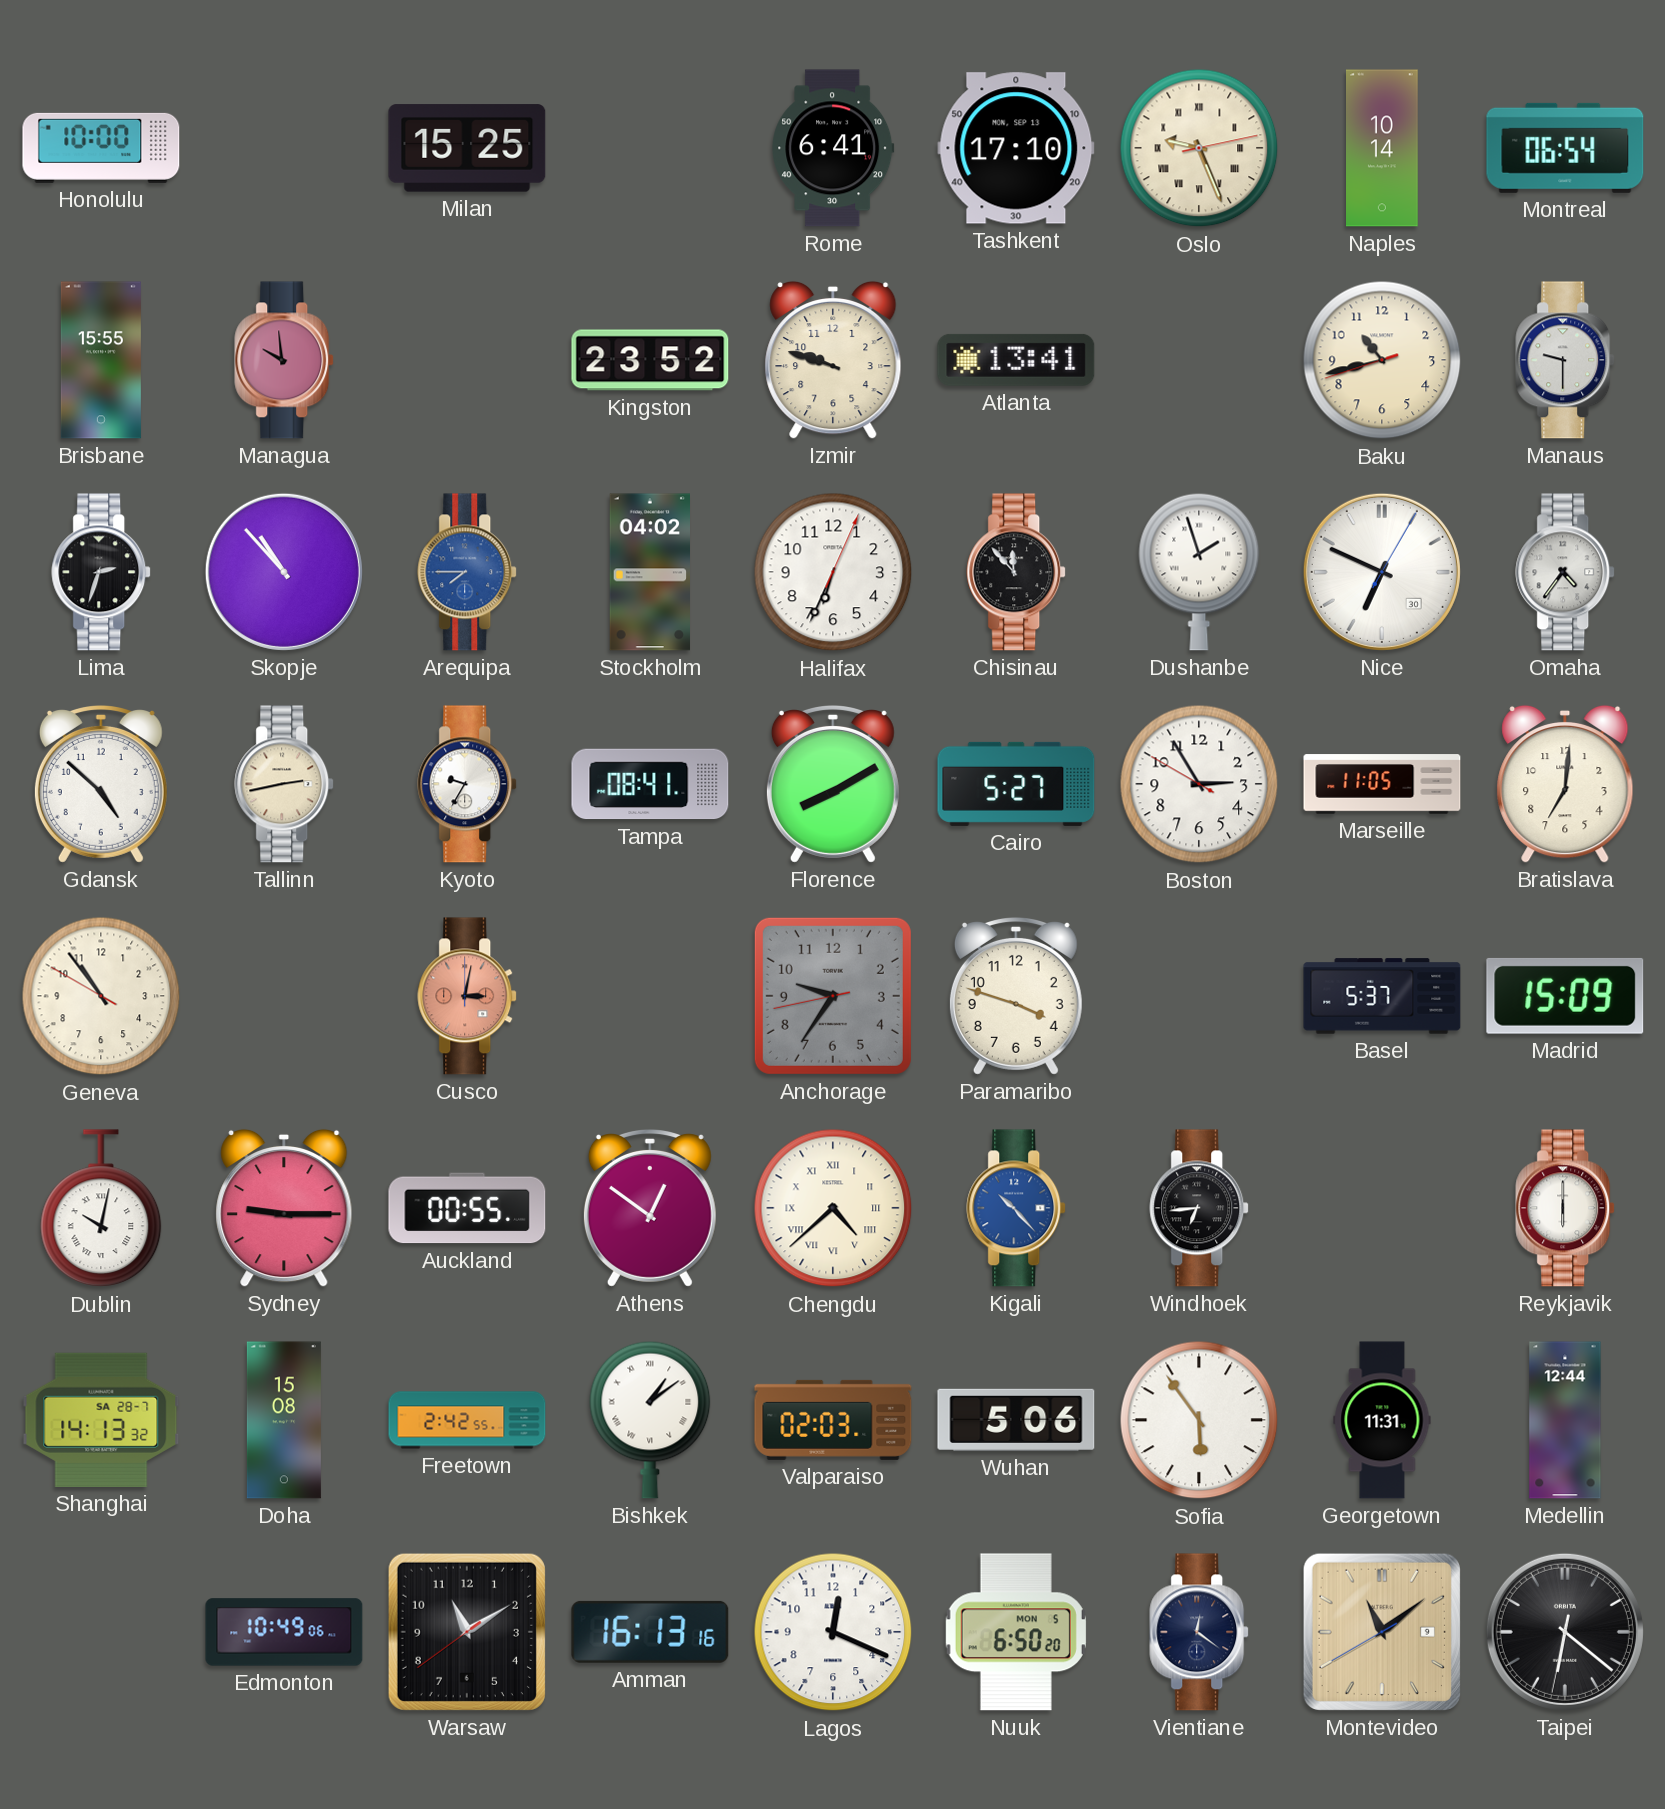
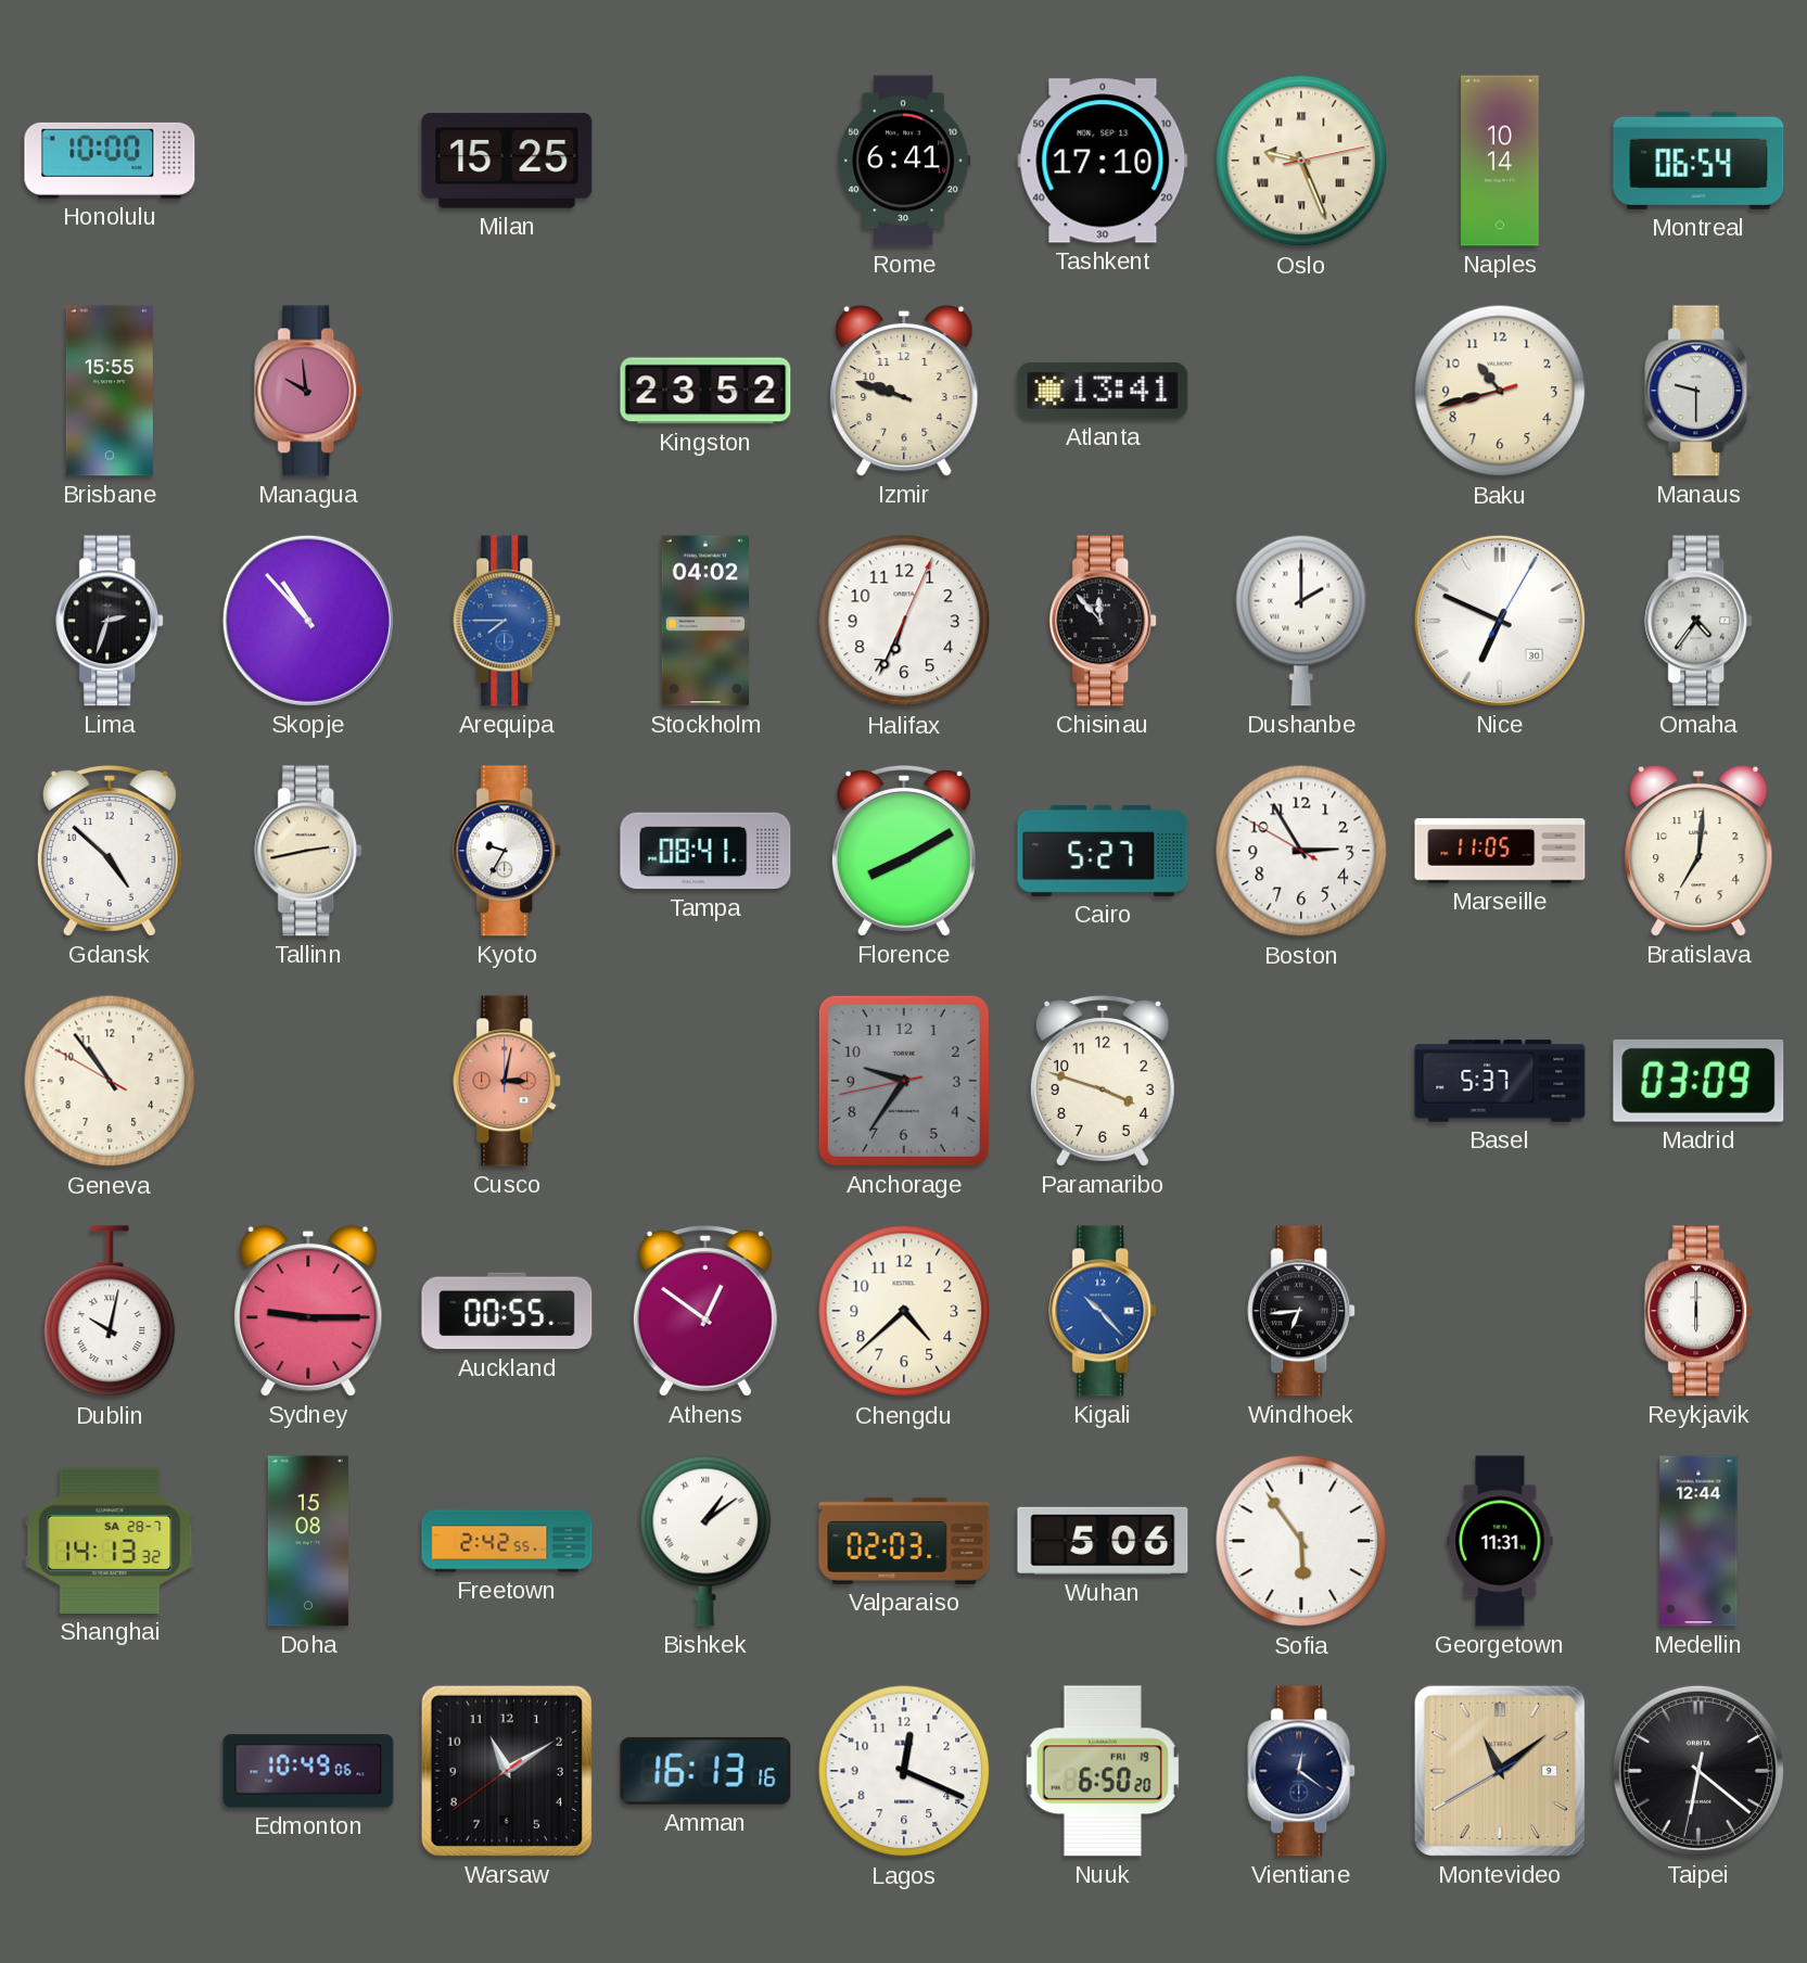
Dushanbe: 1:57 -> 2:00 (1301, 621)
Madrid: 15:09 -> 03:09 (1698, 1081)
Chengdu numerals: Roman -> Arabic (904, 1311)
Nuuk date: MON 5 -> FRI 19 (1103, 1771)
